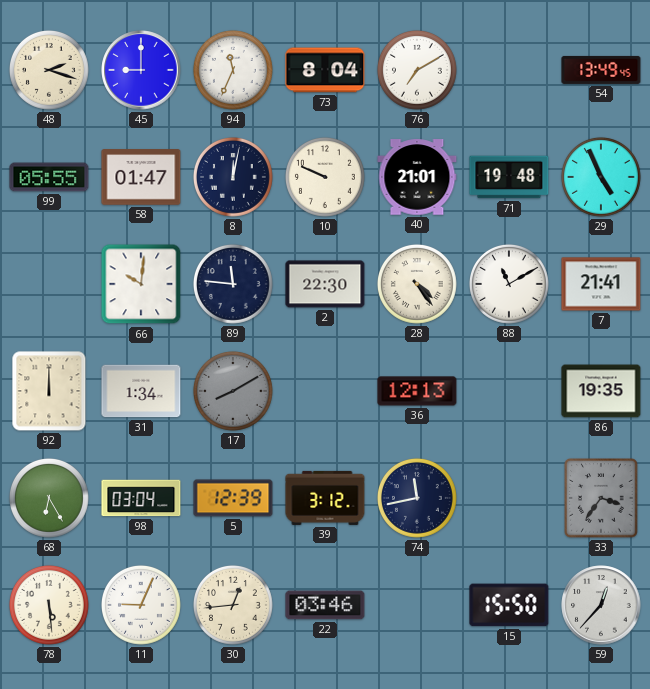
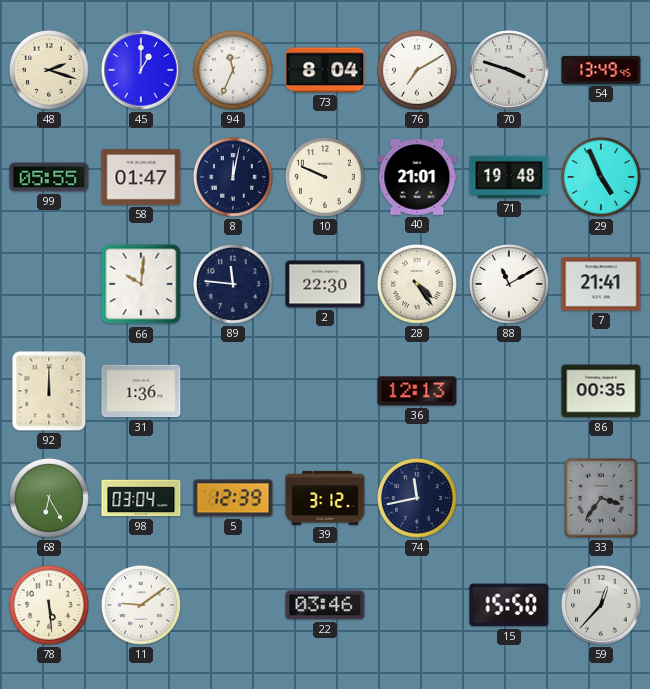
45: 9:00 -> 1:00 (141, 70)
70: none -> 3:48 (509, 70)
31: 1:34 -> 1:36 (141, 391)
17: 8:10 -> none (233, 391)
86: 19:35 -> 00:35 (601, 391)
11: 9:04 -> 9:09 (141, 605)
30: 12:44 -> none (233, 605)
